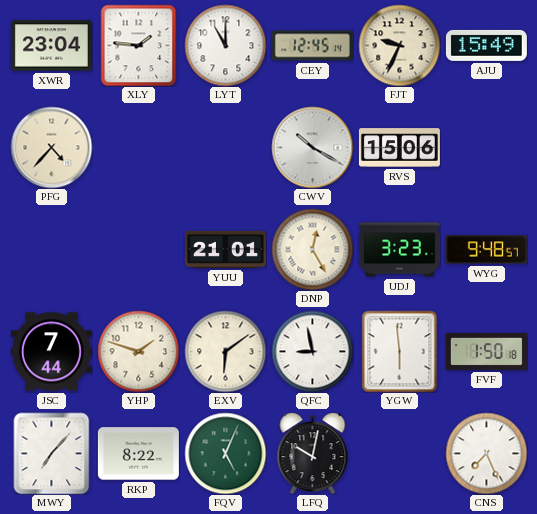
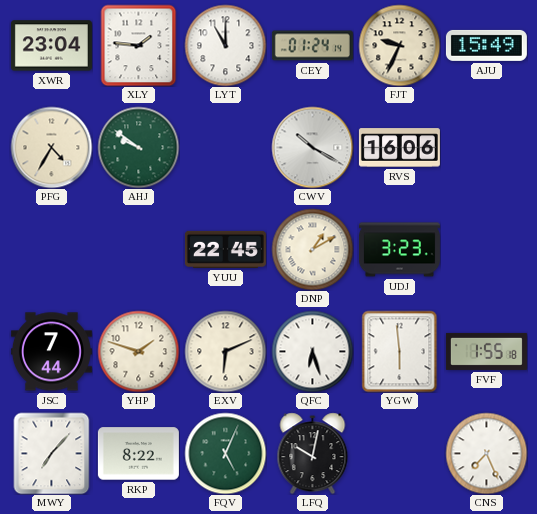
CEY: 12:45 -> 01:24 (312, 46)
PFG: 4:37 -> 4:35 (51, 147)
AHJ: none -> 9:51 (138, 147)
RVS: 15:06 -> 16:06 (399, 148)
YUU: 21:01 -> 22:45 (225, 249)
DNP: 12:25 -> 1:10 (312, 249)
WYG: 9:48 -> none (486, 250)
EXV: 6:09 -> 6:11 (225, 351)
QFC: 8:58 -> 6:27 (312, 351)
FVF: 1:50 -> 1:55 (486, 351)
